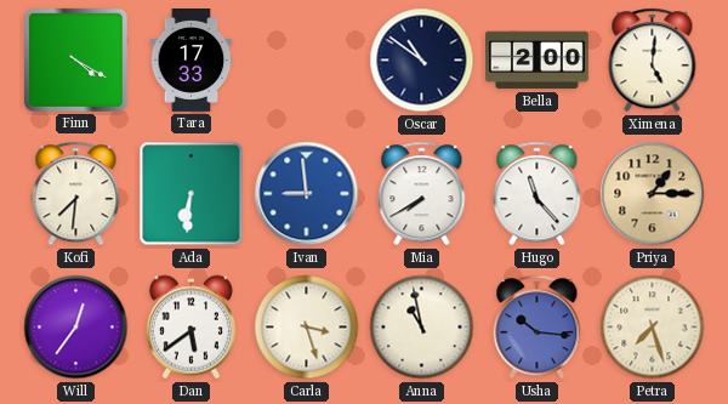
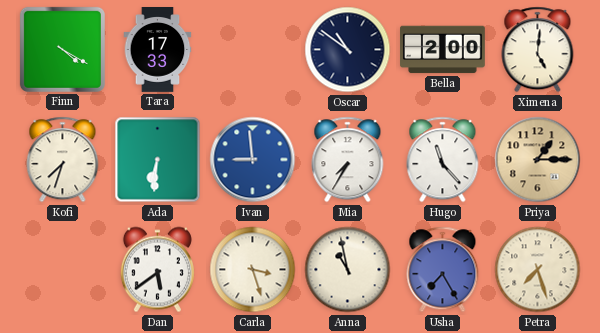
Kofi: 7:31 -> 7:33 (63, 160)
Mia: 7:40 -> 7:35 (348, 160)
Will: 12:36 -> none (76, 328)
Usha: 10:16 -> 7:25 (443, 270)
